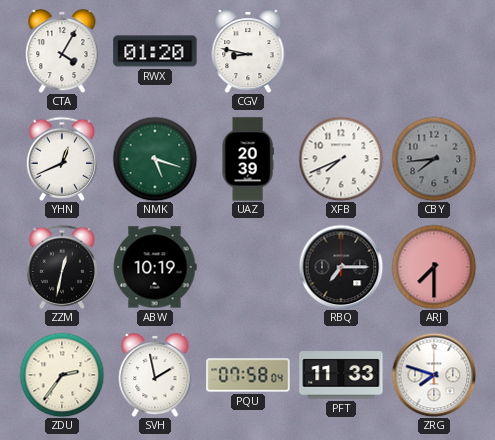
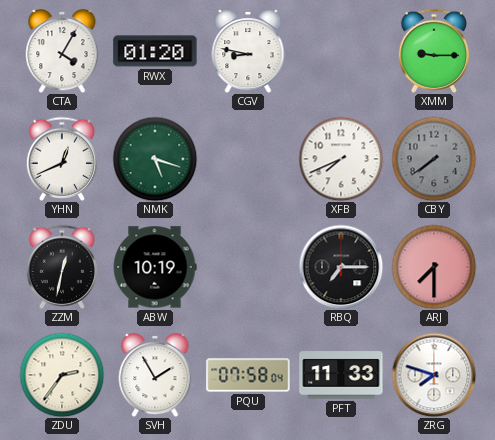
XMM: none -> 9:15 (433, 51)
UAZ: 20:39 -> none (248, 159)
CBY: 7:44 -> 7:39 (434, 159)
SVH: 1:58 -> 1:55 (155, 376)
